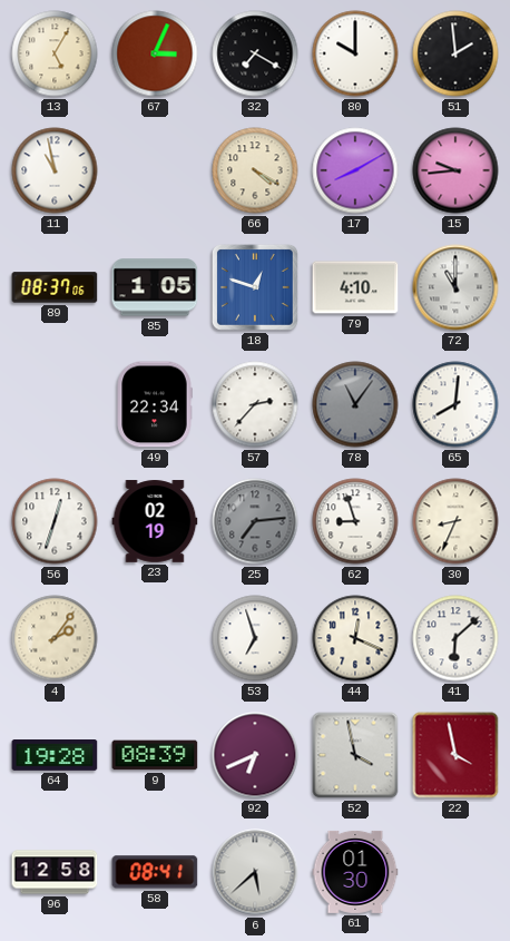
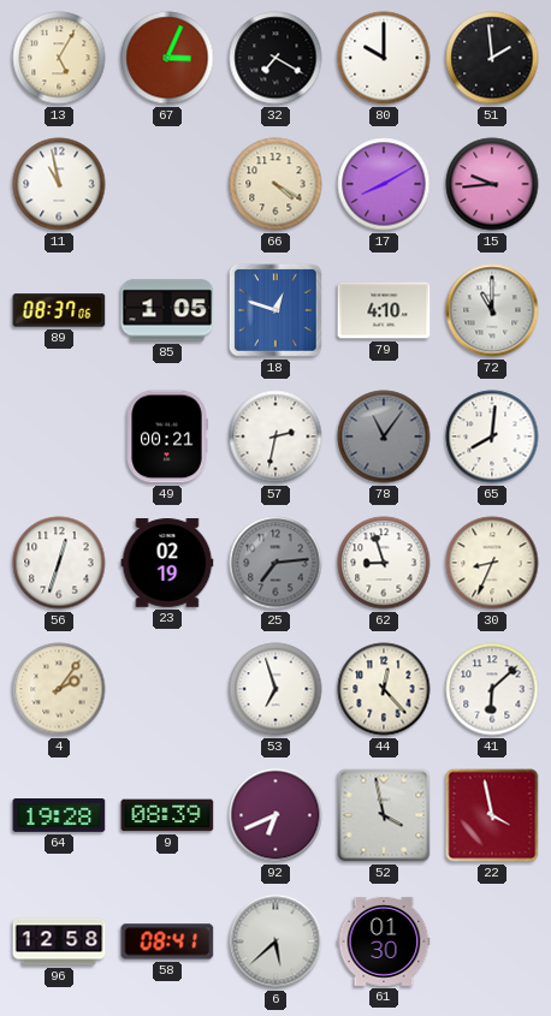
49: 22:34 -> 00:21 (167, 436)
57: 2:37 -> 2:32 (275, 436)
44: 12:19 -> 12:23 (384, 689)
